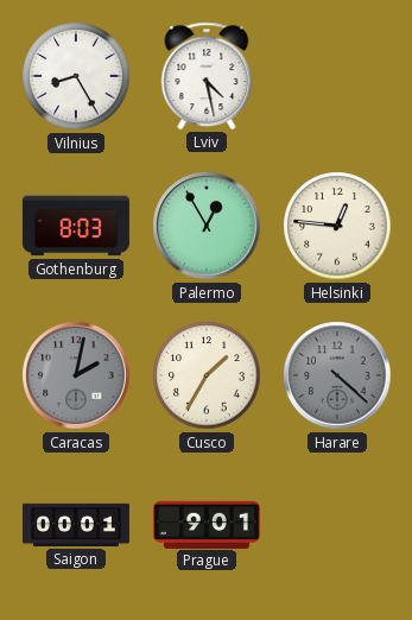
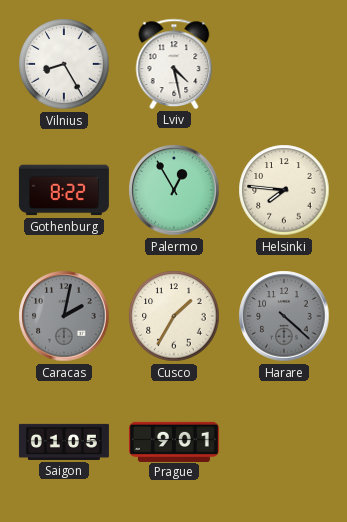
Gothenburg: 8:03 -> 8:22 (64, 190)
Helsinki: 12:46 -> 7:46 (284, 190)
Saigon: 00:01 -> 01:05 (64, 442)
